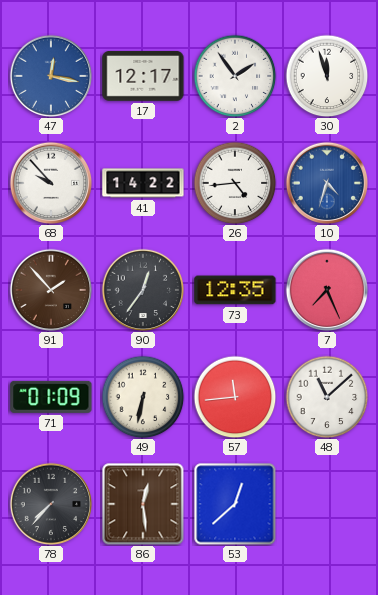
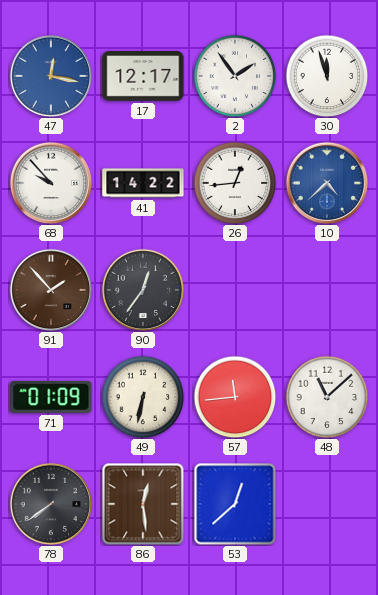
26: 4:44 -> 12:44 (235, 183)
10: 4:33 -> 4:38 (327, 183)
73: 12:35 -> none (235, 290)
7: 7:26 -> none (327, 290)
78: 7:37 -> 7:39 (51, 504)
